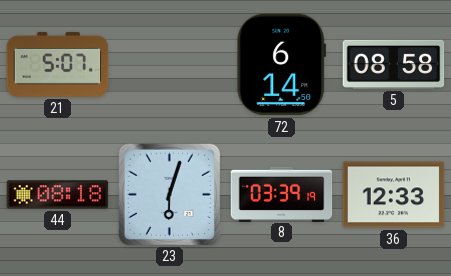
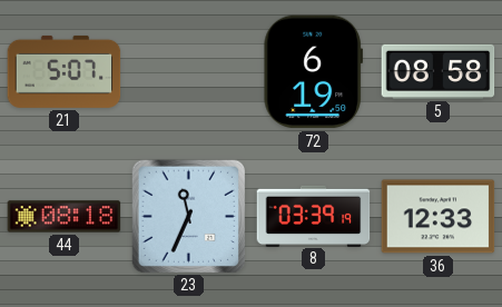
72: 6:14 -> 6:19 (313, 72)
23: 6:03 -> 11:34 (188, 216)
